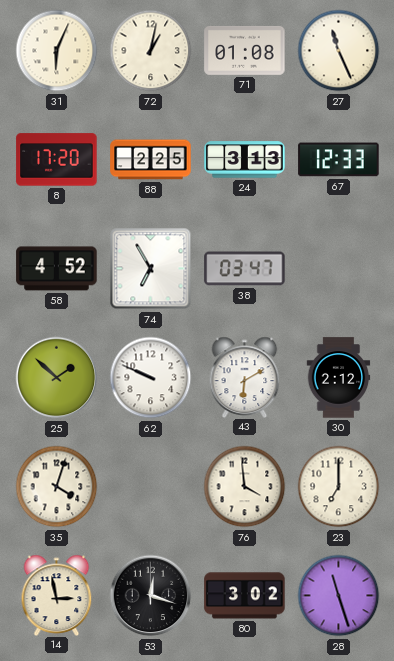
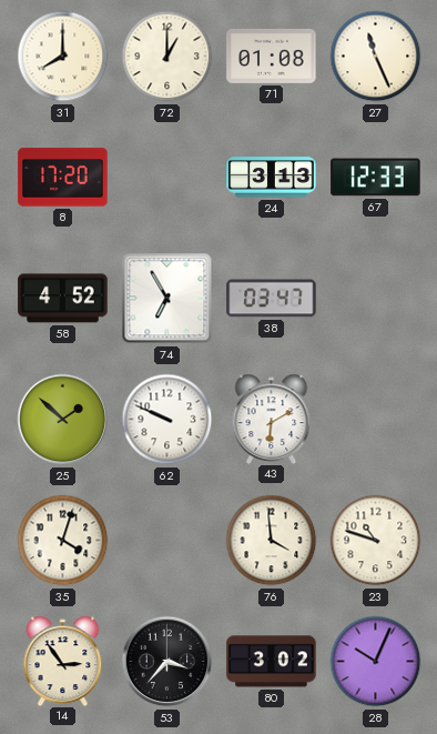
31: 6:04 -> 8:00 (63, 57)
72: 1:02 -> 1:00 (167, 57)
88: 2:25 -> none (151, 160)
30: 2:12 -> none (339, 378)
23: 7:00 -> 10:48 (376, 541)
14: 2:58 -> 2:54 (63, 661)
53: 12:18 -> 3:37 (167, 662)
28: 11:27 -> 10:04 (376, 662)
